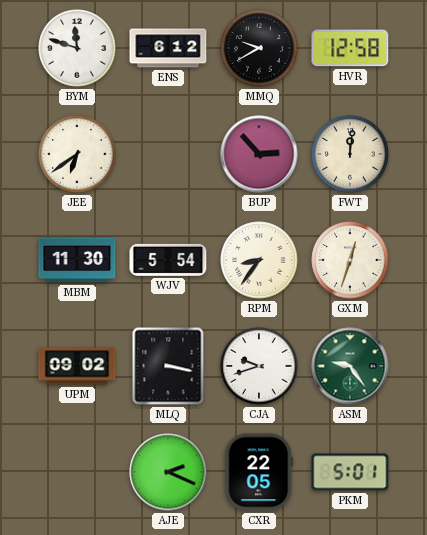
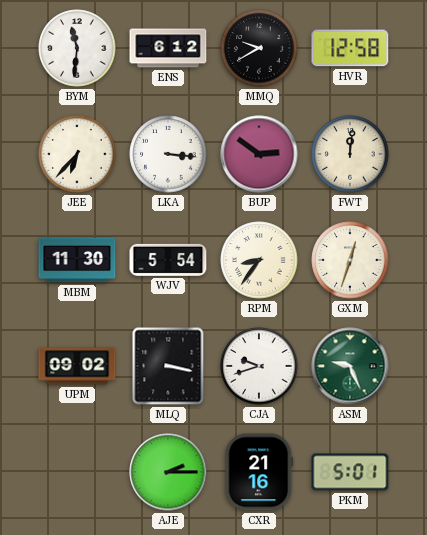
BYM: 11:48 -> 11:31 (77, 48)
JEE: 6:39 -> 6:37 (77, 154)
LKA: none -> 3:16 (168, 154)
BUP: 2:53 -> 2:51 (259, 154)
ASM: 9:24 -> 9:26 (350, 366)
AJE: 2:19 -> 2:15 (168, 472)
CXR: 22:05 -> 21:16 (259, 472)
